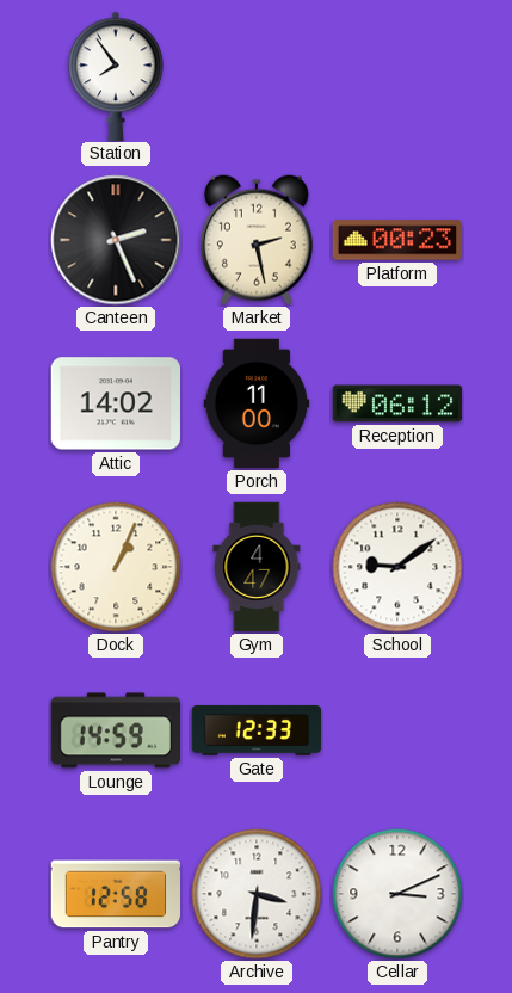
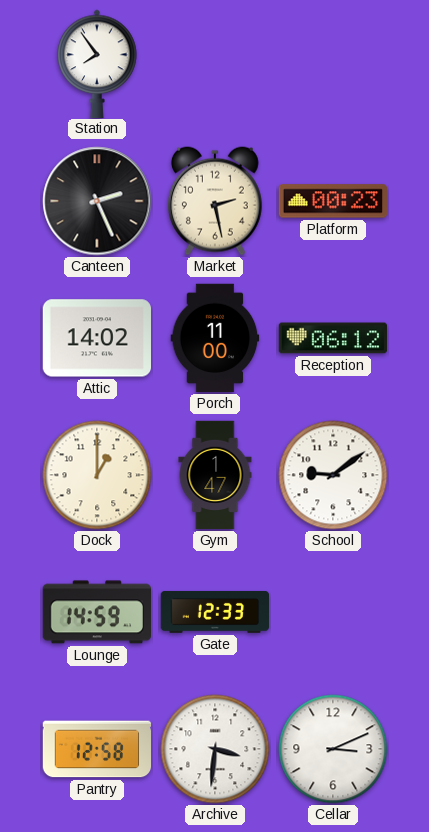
Dock: 1:04 -> 1:00 (97, 475)
Gym: 4:47 -> 1:47 (215, 475)
